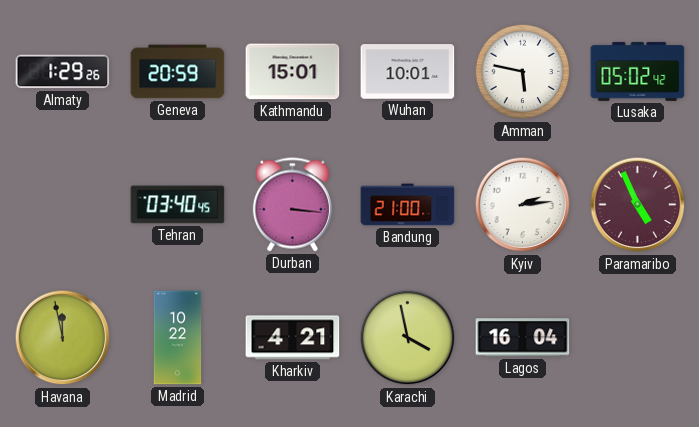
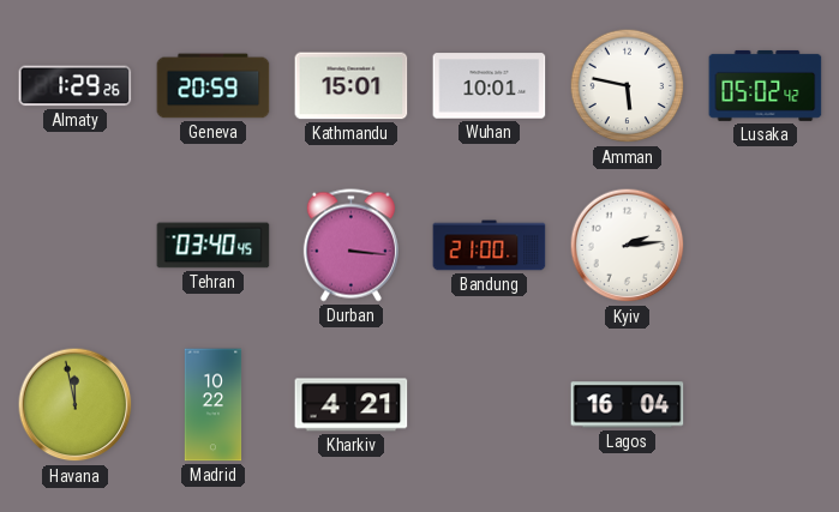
Paramaribo: 4:56 -> none (638, 205)
Karachi: 3:58 -> none (408, 338)
